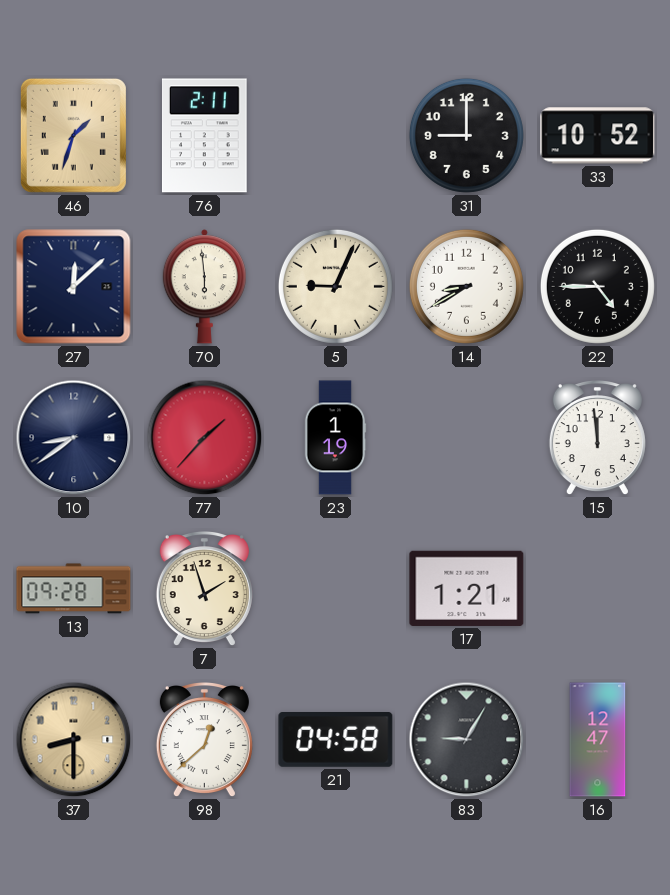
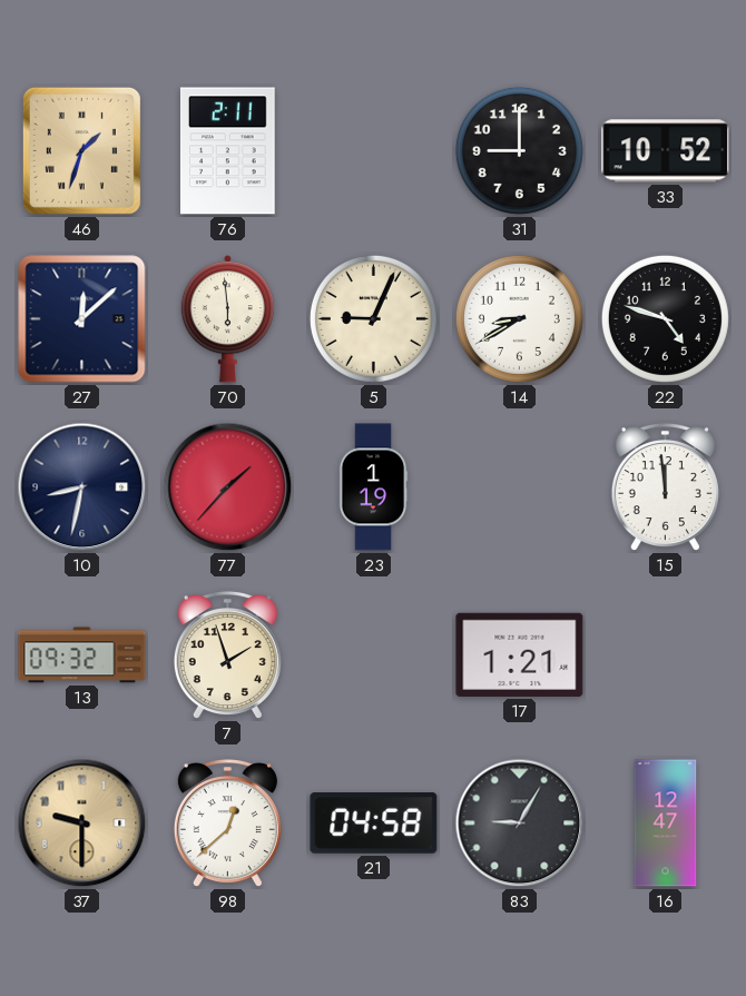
22: 4:45 -> 4:48 (665, 318)
10: 8:39 -> 8:32 (82, 487)
13: 09:28 -> 09:32 (82, 655)
37: 8:30 -> 9:30 (82, 824)
